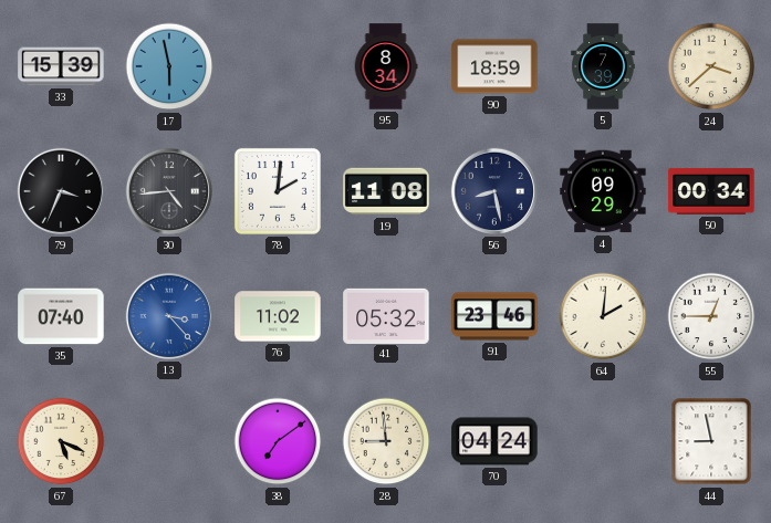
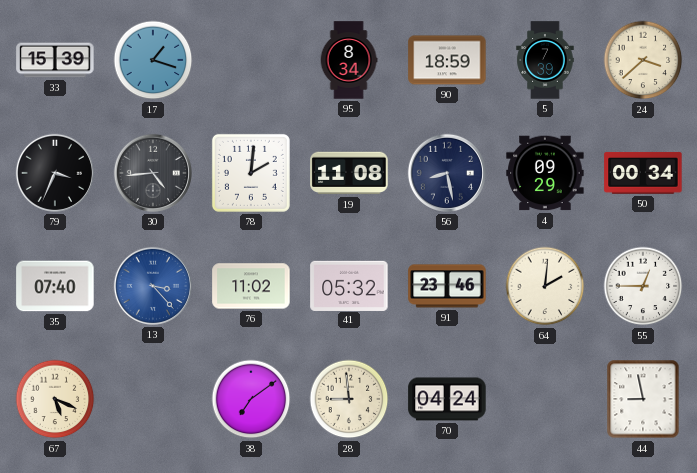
17: 5:58 -> 1:18 (153, 60)
